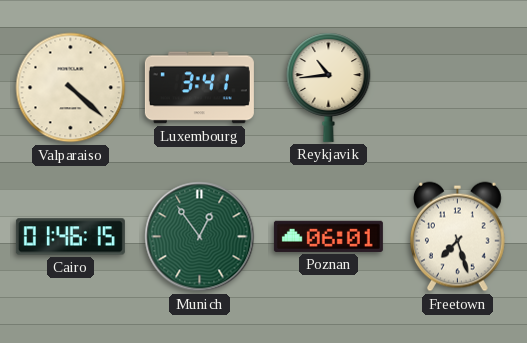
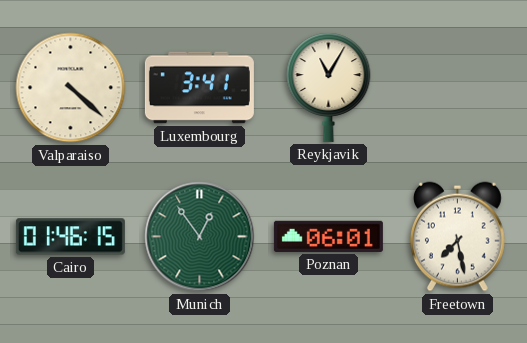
Reykjavik: 10:44 -> 11:05 (329, 87)
Freetown: 7:27 -> 7:28 (457, 237)
